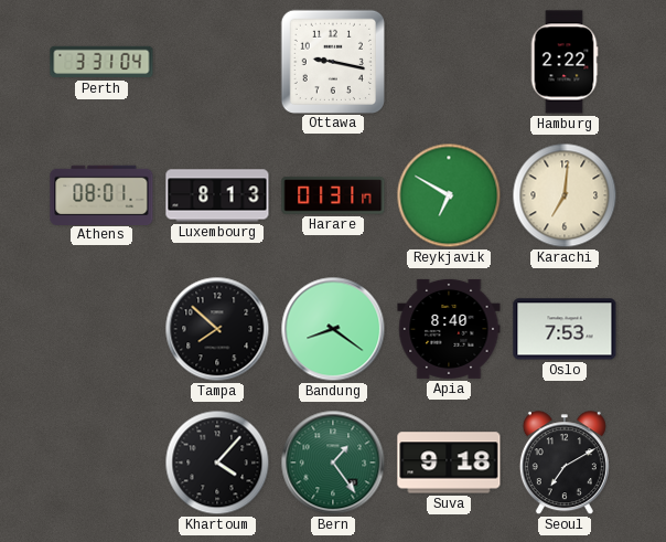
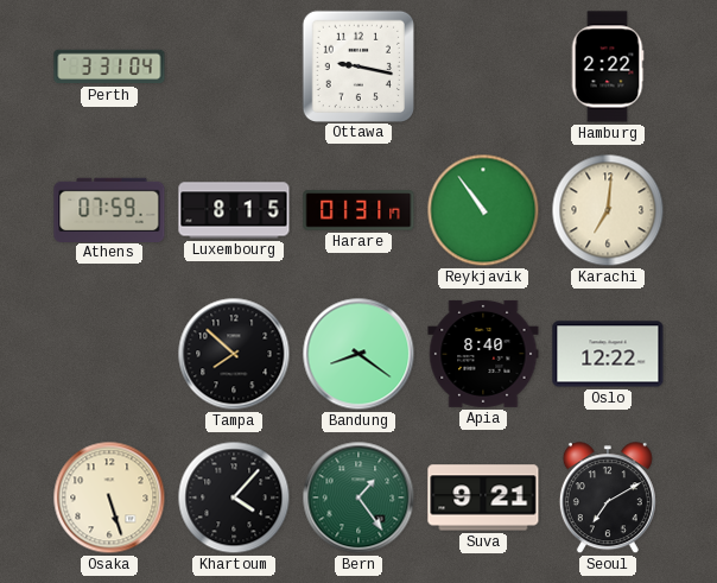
Athens: 08:01 -> 07:59 (109, 209)
Luxembourg: 8:13 -> 8:15 (234, 210)
Reykjavik: 6:50 -> 10:54 (483, 210)
Oslo: 7:53 -> 12:22 (608, 354)
Osaka: none -> 5:27 (109, 498)
Suva: 9:18 -> 9:21 (483, 498)
